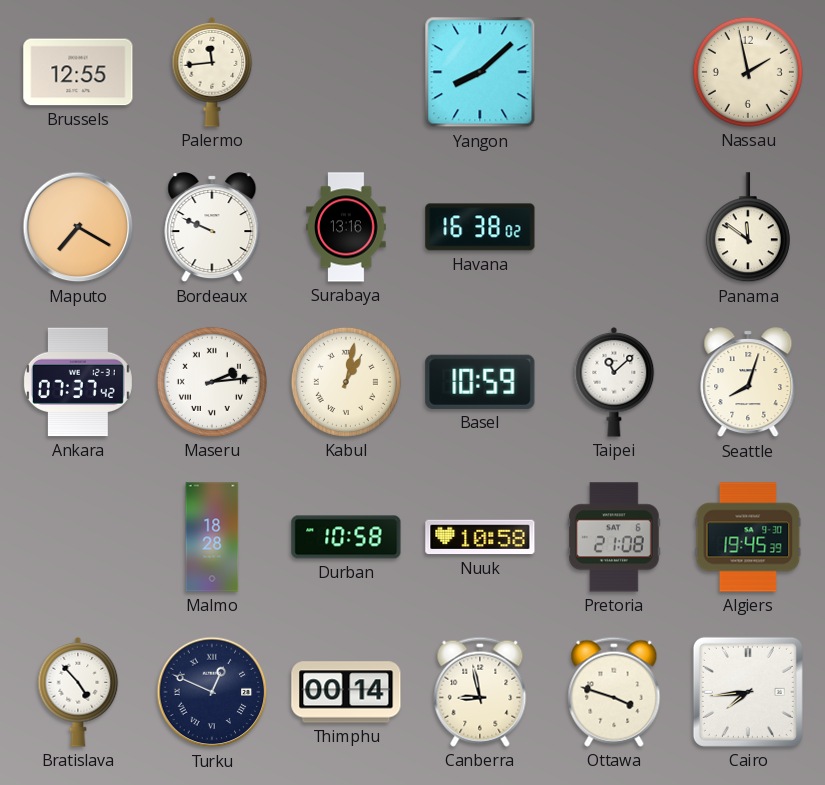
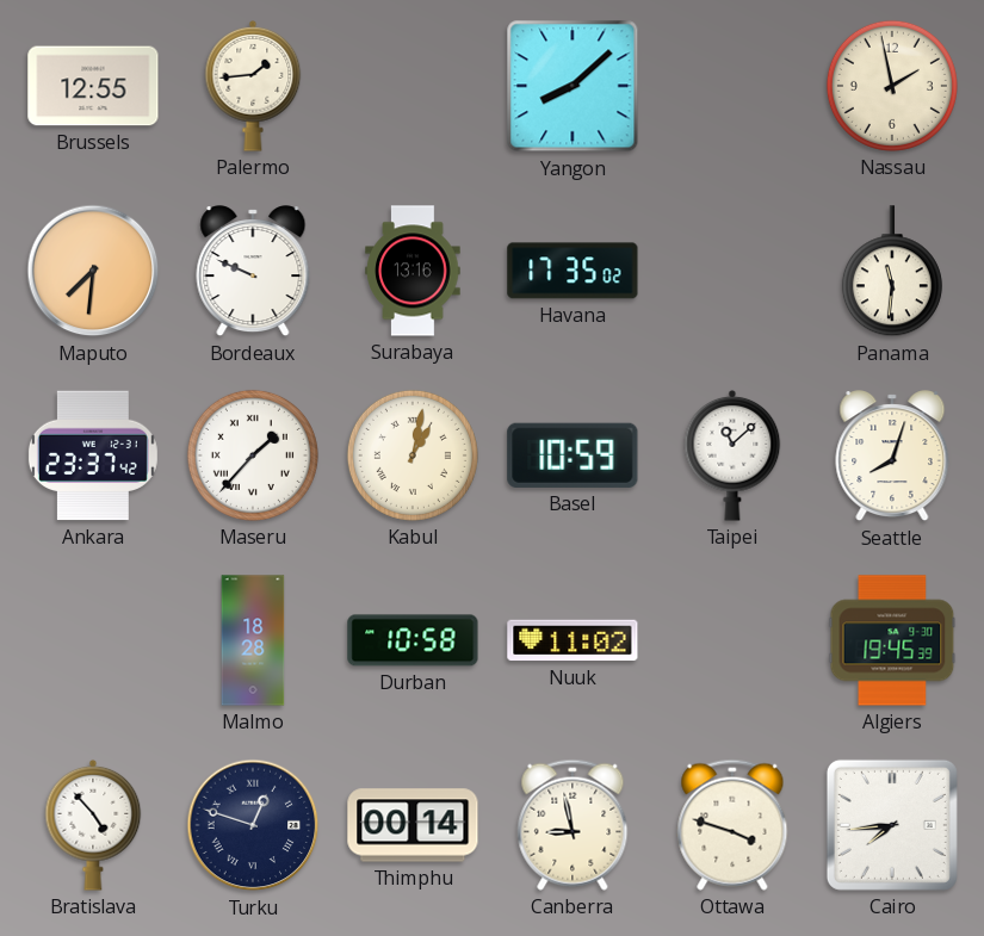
Palermo: 11:44 -> 1:44 (253, 86)
Maputo: 7:20 -> 7:31 (93, 271)
Havana: 16:38 -> 17:35 (573, 271)
Panama: 11:51 -> 11:31 (892, 272)
Ankara: 07:37 -> 23:37 (93, 455)
Maseru: 2:14 -> 1:37 (253, 455)
Nuuk: 10:58 -> 11:02 (573, 640)
Pretoria: 21:08 -> none (614, 537)
Turku: 12:49 -> 12:48 (253, 825)
